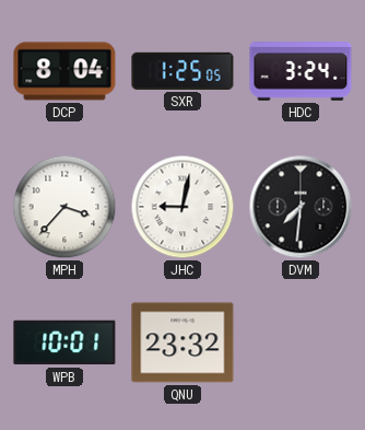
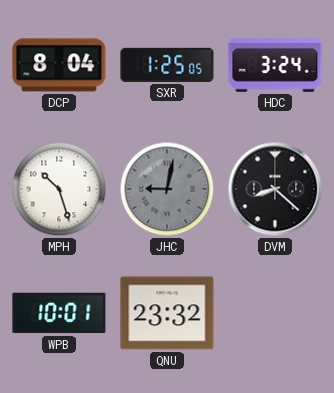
MPH: 3:37 -> 10:27 (59, 189)
JHC dial: white -> grey (167, 189)
DVM: 7:31 -> 8:22 (275, 189)
